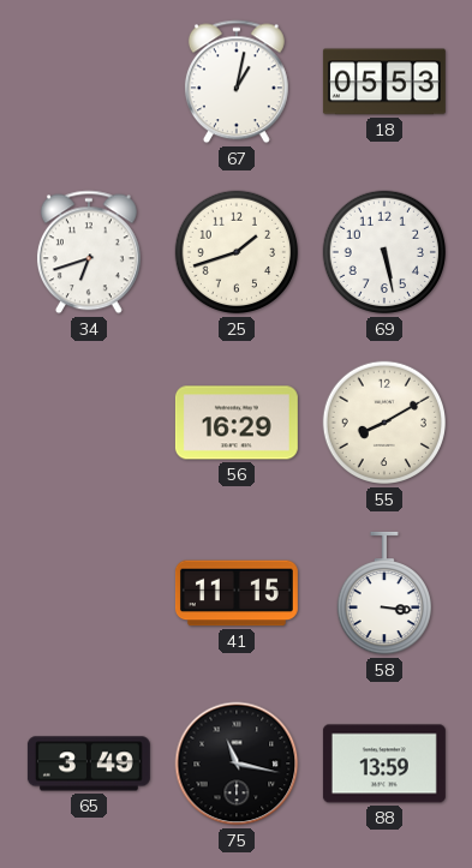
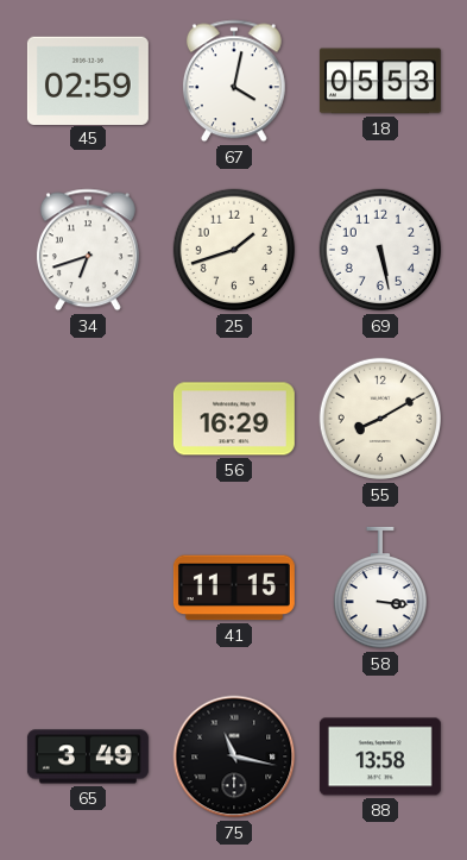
45: none -> 02:59 (88, 80)
67: 1:02 -> 4:02 (234, 81)
88: 13:59 -> 13:58 (380, 757)
